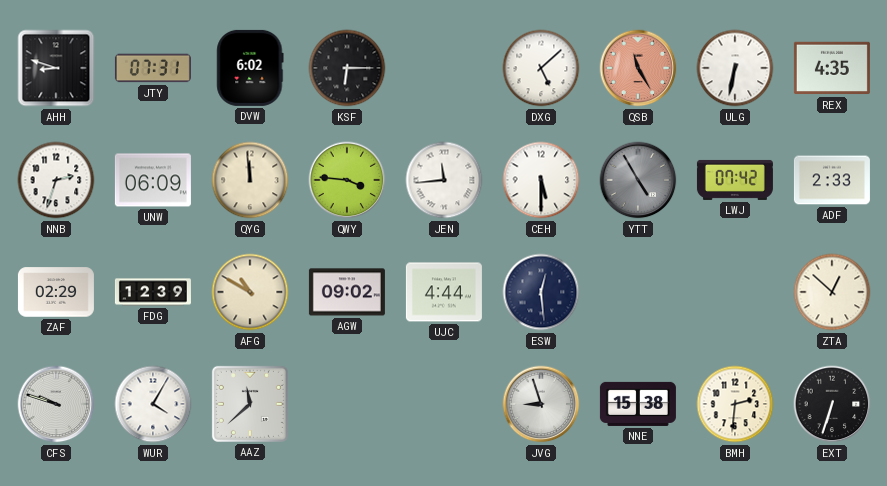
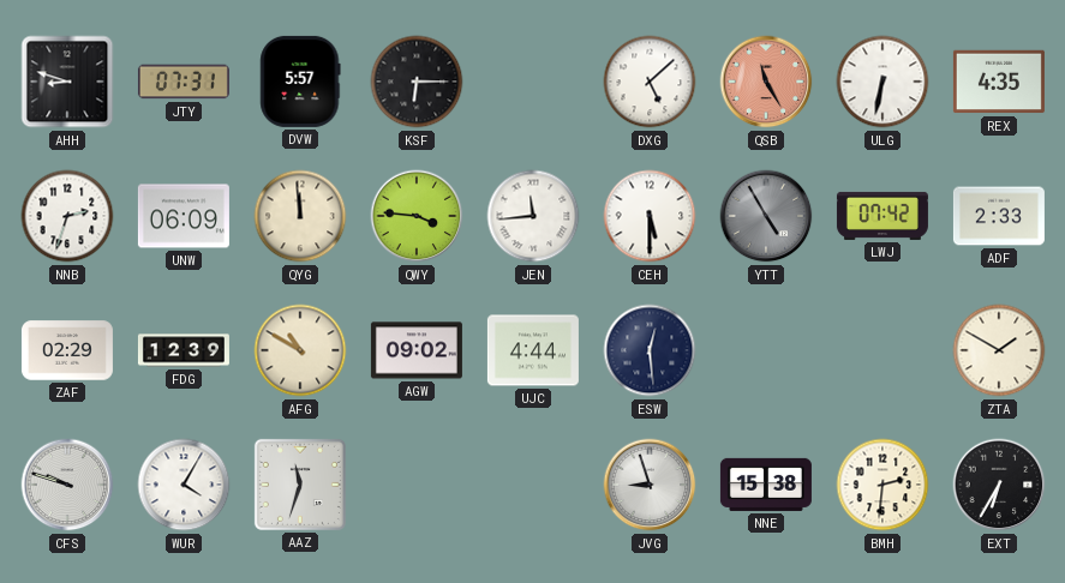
DVW: 6:02 -> 5:57 (300, 82)
ZTA: 12:52 -> 1:50 (999, 350)
AAZ: 11:38 -> 11:33 (300, 485)
EXT: 6:33 -> 6:35 (999, 485)
